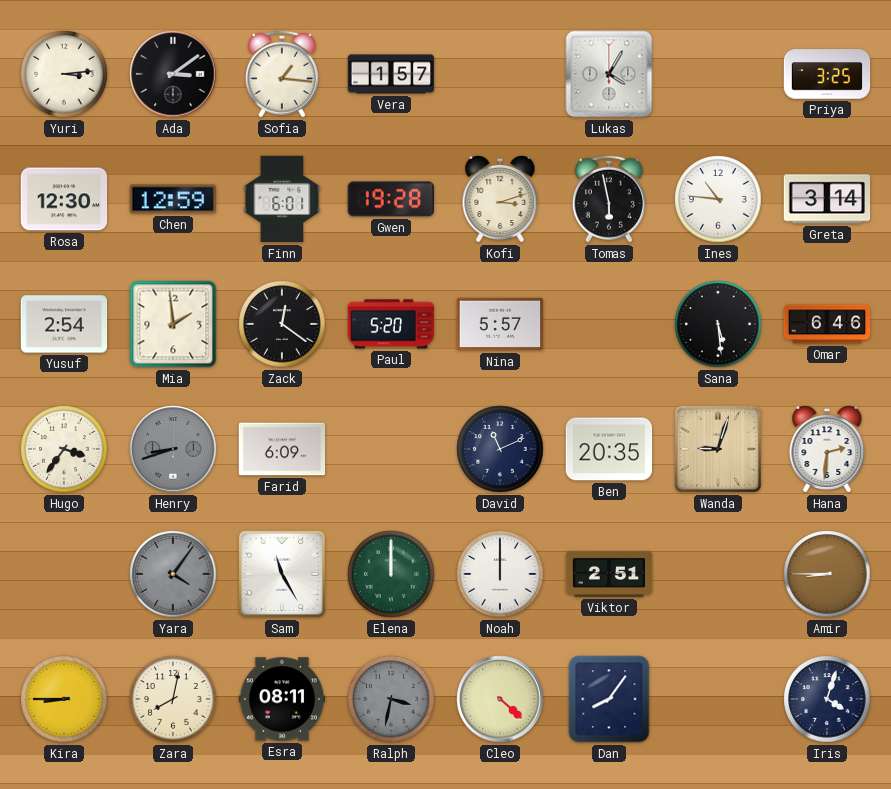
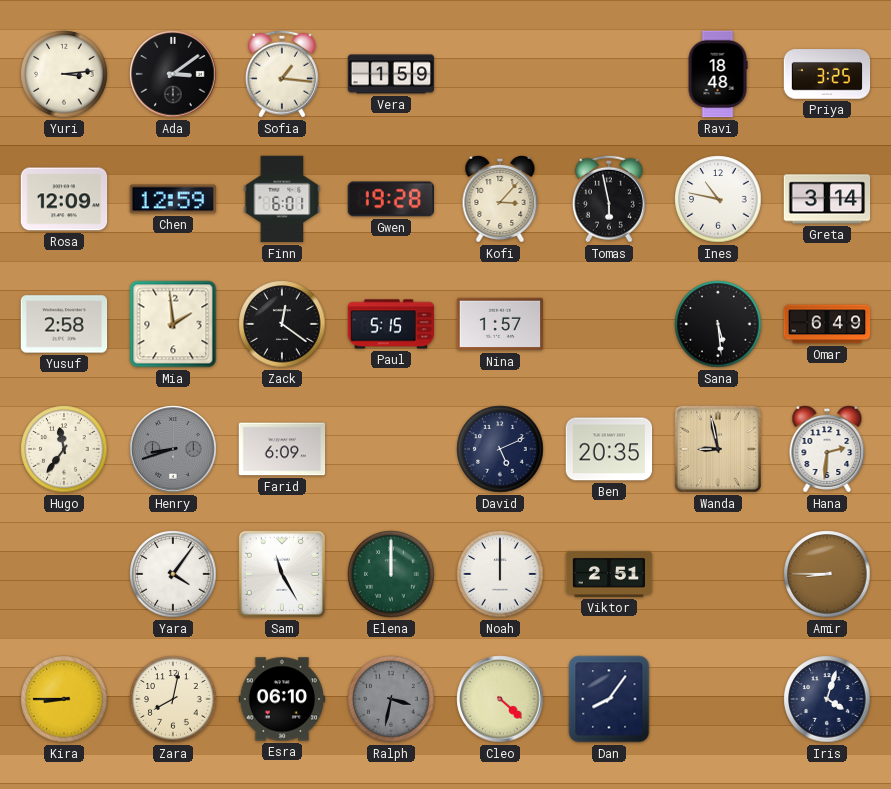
Vera: 1:57 -> 1:59 (391, 74)
Lukas: 4:05 -> none (609, 74)
Ravi: none -> 18:48 (718, 74)
Rosa: 12:30 -> 12:09 (64, 199)
Kofi: 3:12 -> 3:07 (500, 200)
Ines: 10:46 -> 10:47 (718, 199)
Yusuf: 2:54 -> 2:58 (64, 324)
Paul: 5:20 -> 5:15 (391, 324)
Nina: 5:57 -> 1:57 (500, 324)
Omar: 6:46 -> 6:49 (827, 324)
Hugo: 3:36 -> 11:36 (64, 449)
David: 11:11 -> 5:11 (500, 449)
Wanda: 9:03 -> 8:58 (718, 449)
Yara dial: grey -> white (173, 574)
Esra: 08:11 -> 06:10 (282, 699)
